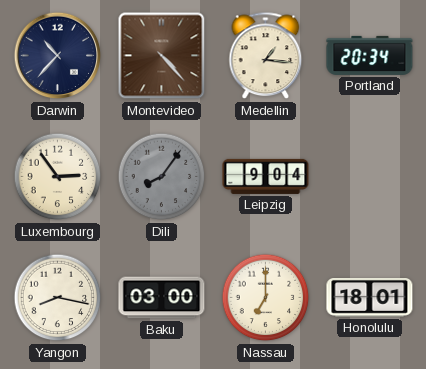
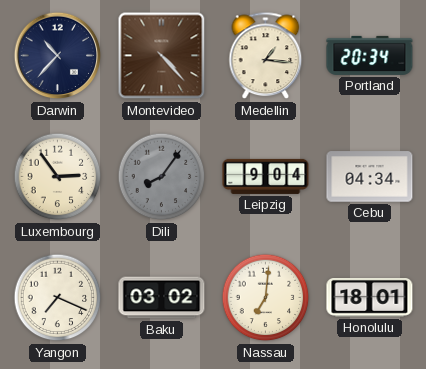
Cebu: none -> 04:34 (370, 177)
Yangon: 8:17 -> 7:19 (58, 298)
Baku: 03:00 -> 03:02 (162, 298)
Nassau: 7:00 -> 7:01 (266, 298)
